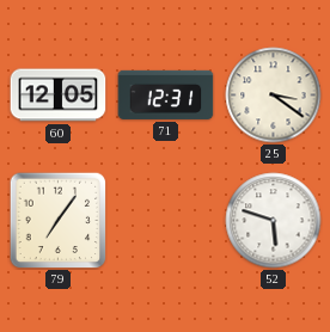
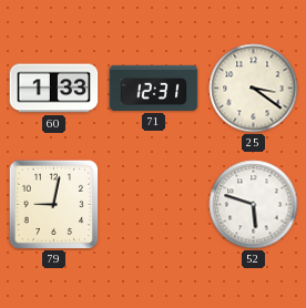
60: 12:05 -> 1:33 (54, 89)
79: 7:06 -> 9:02 (53, 204)
